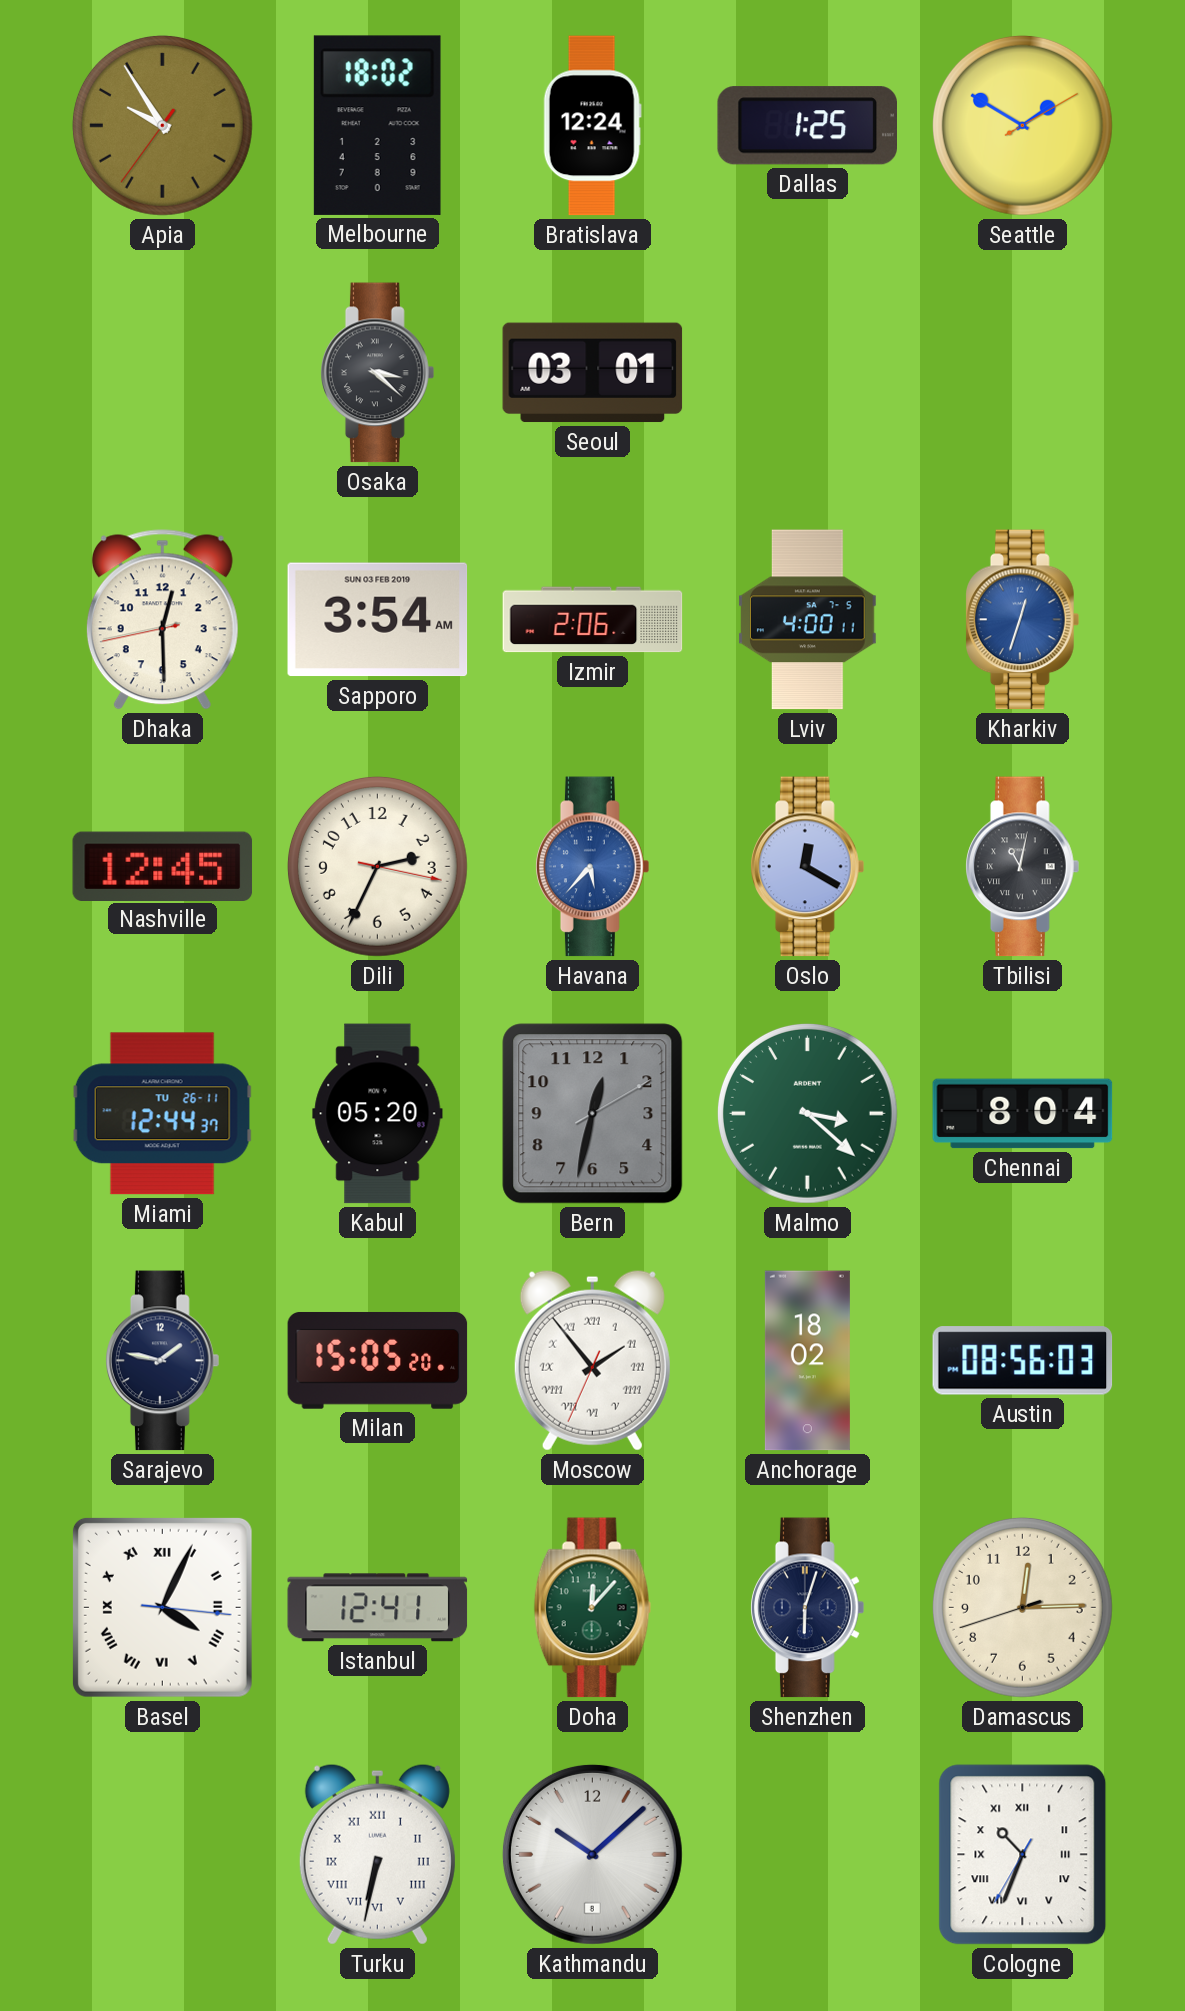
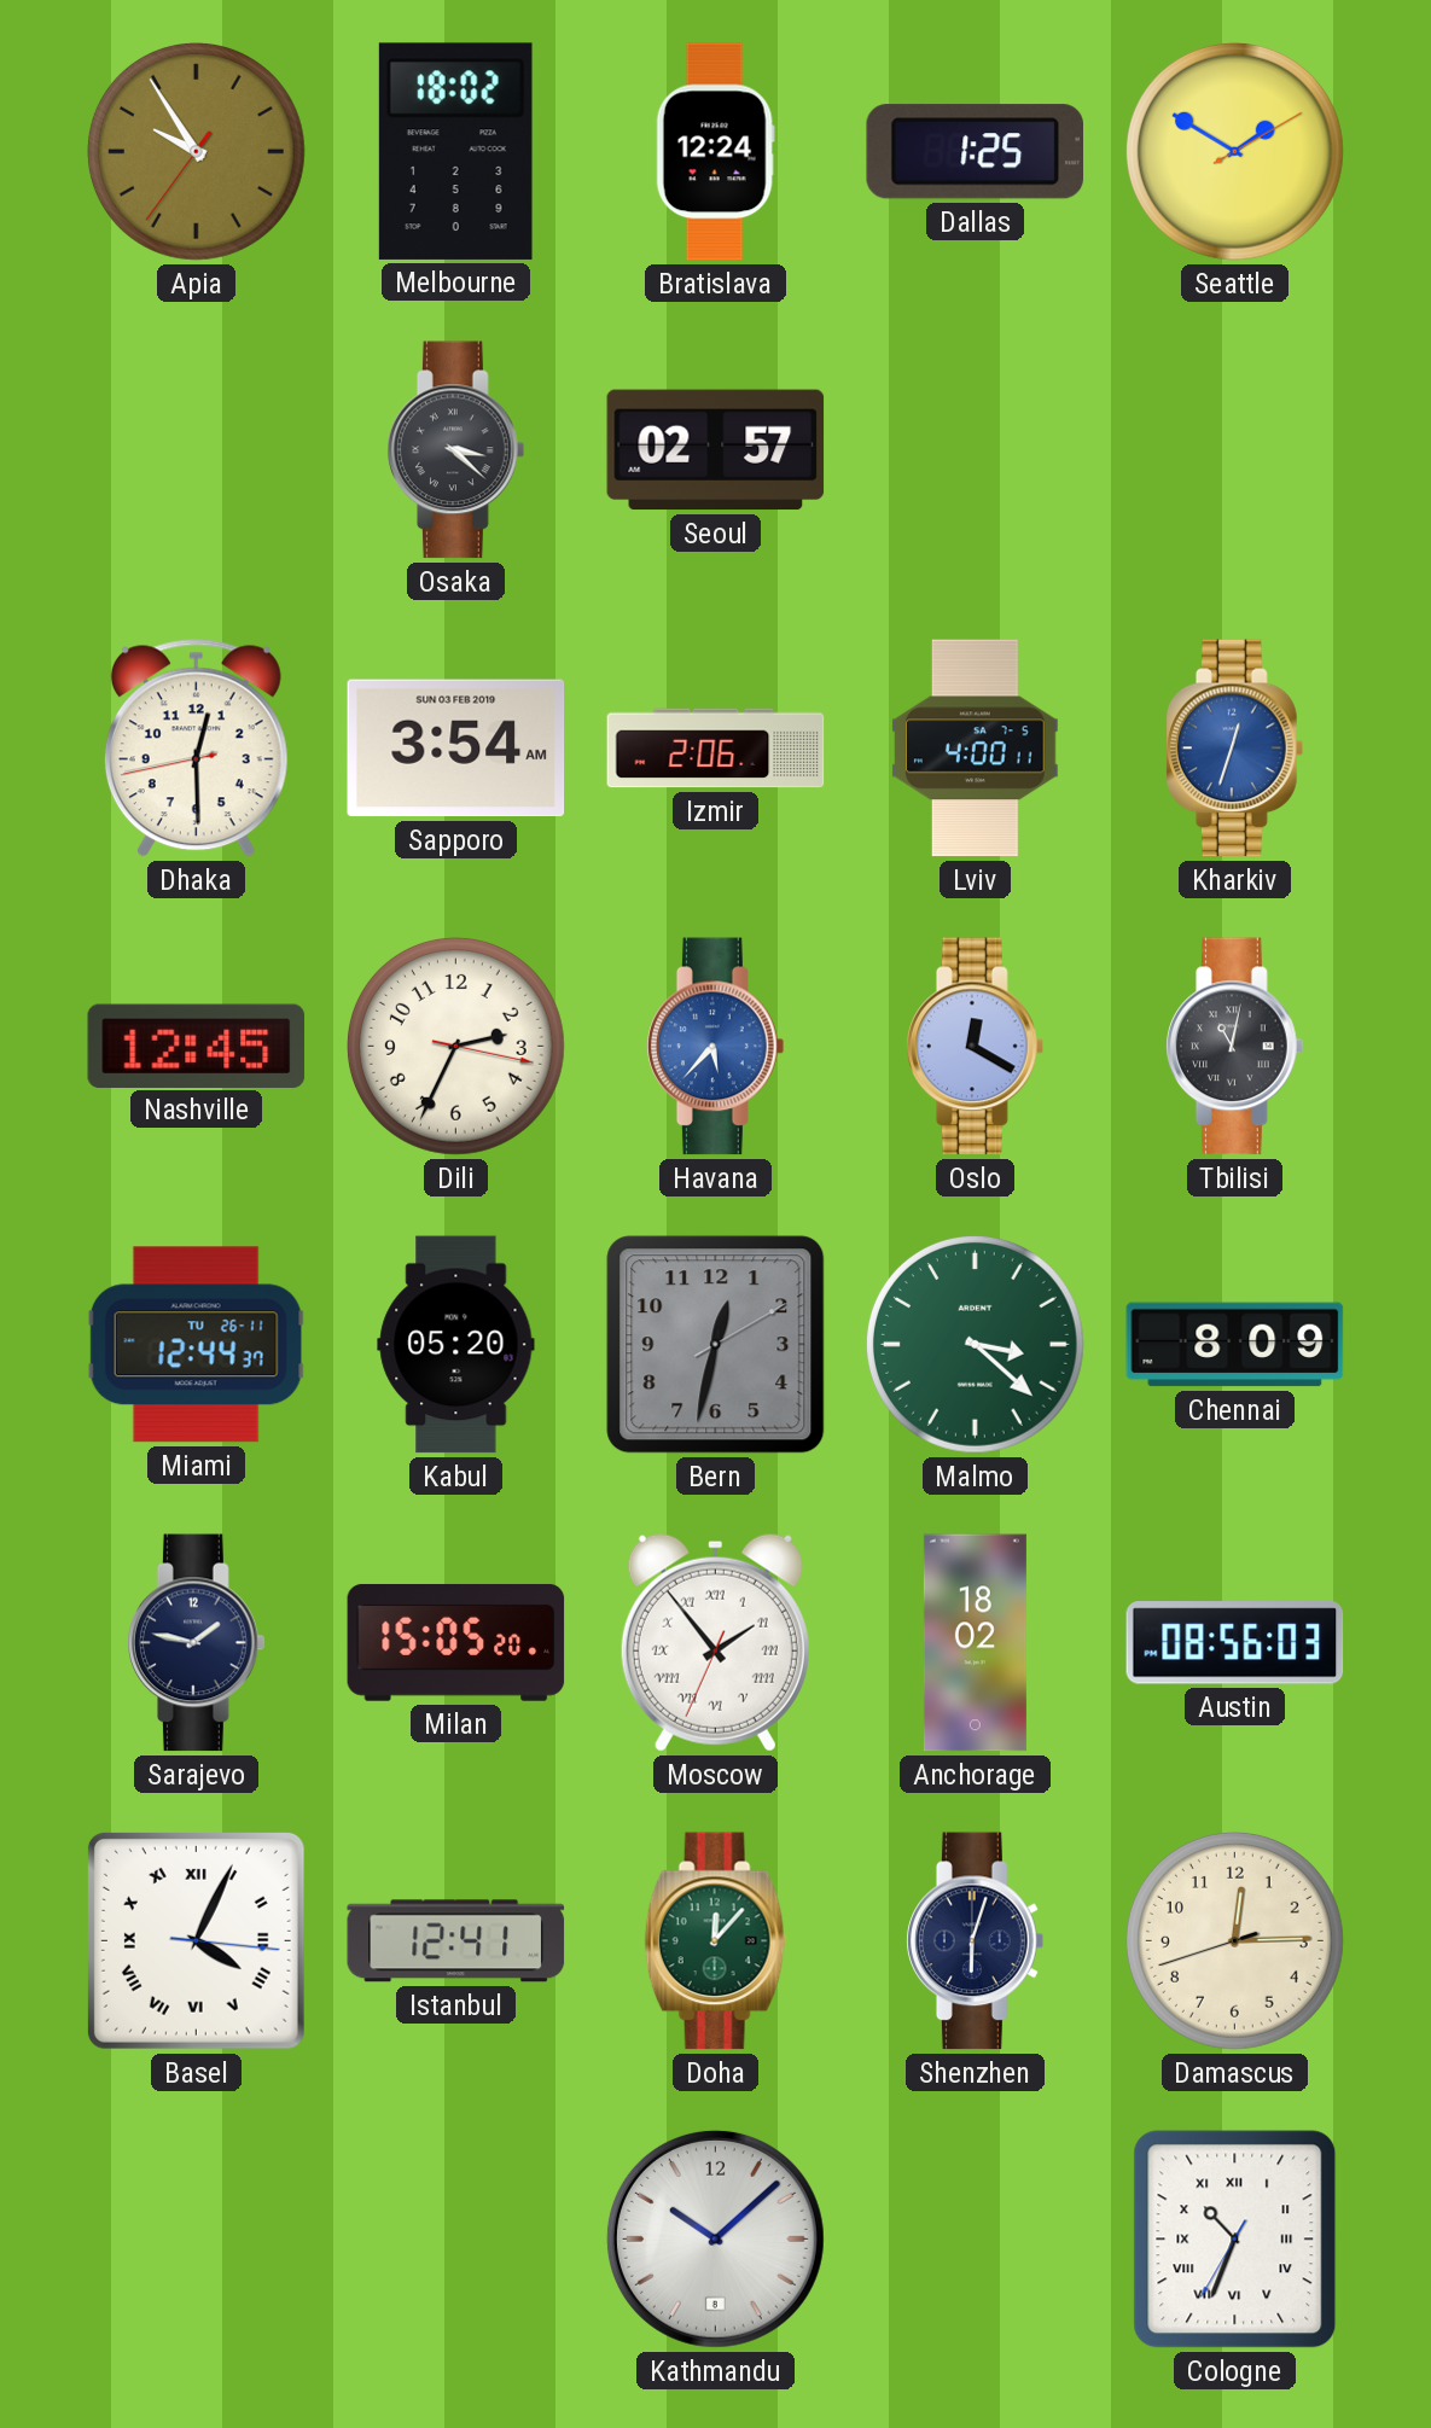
Seoul: 03:01 -> 02:57 (716, 450)
Chennai: 8:04 -> 8:09 (1235, 1345)
Turku: 6:32 -> none (377, 1854)
